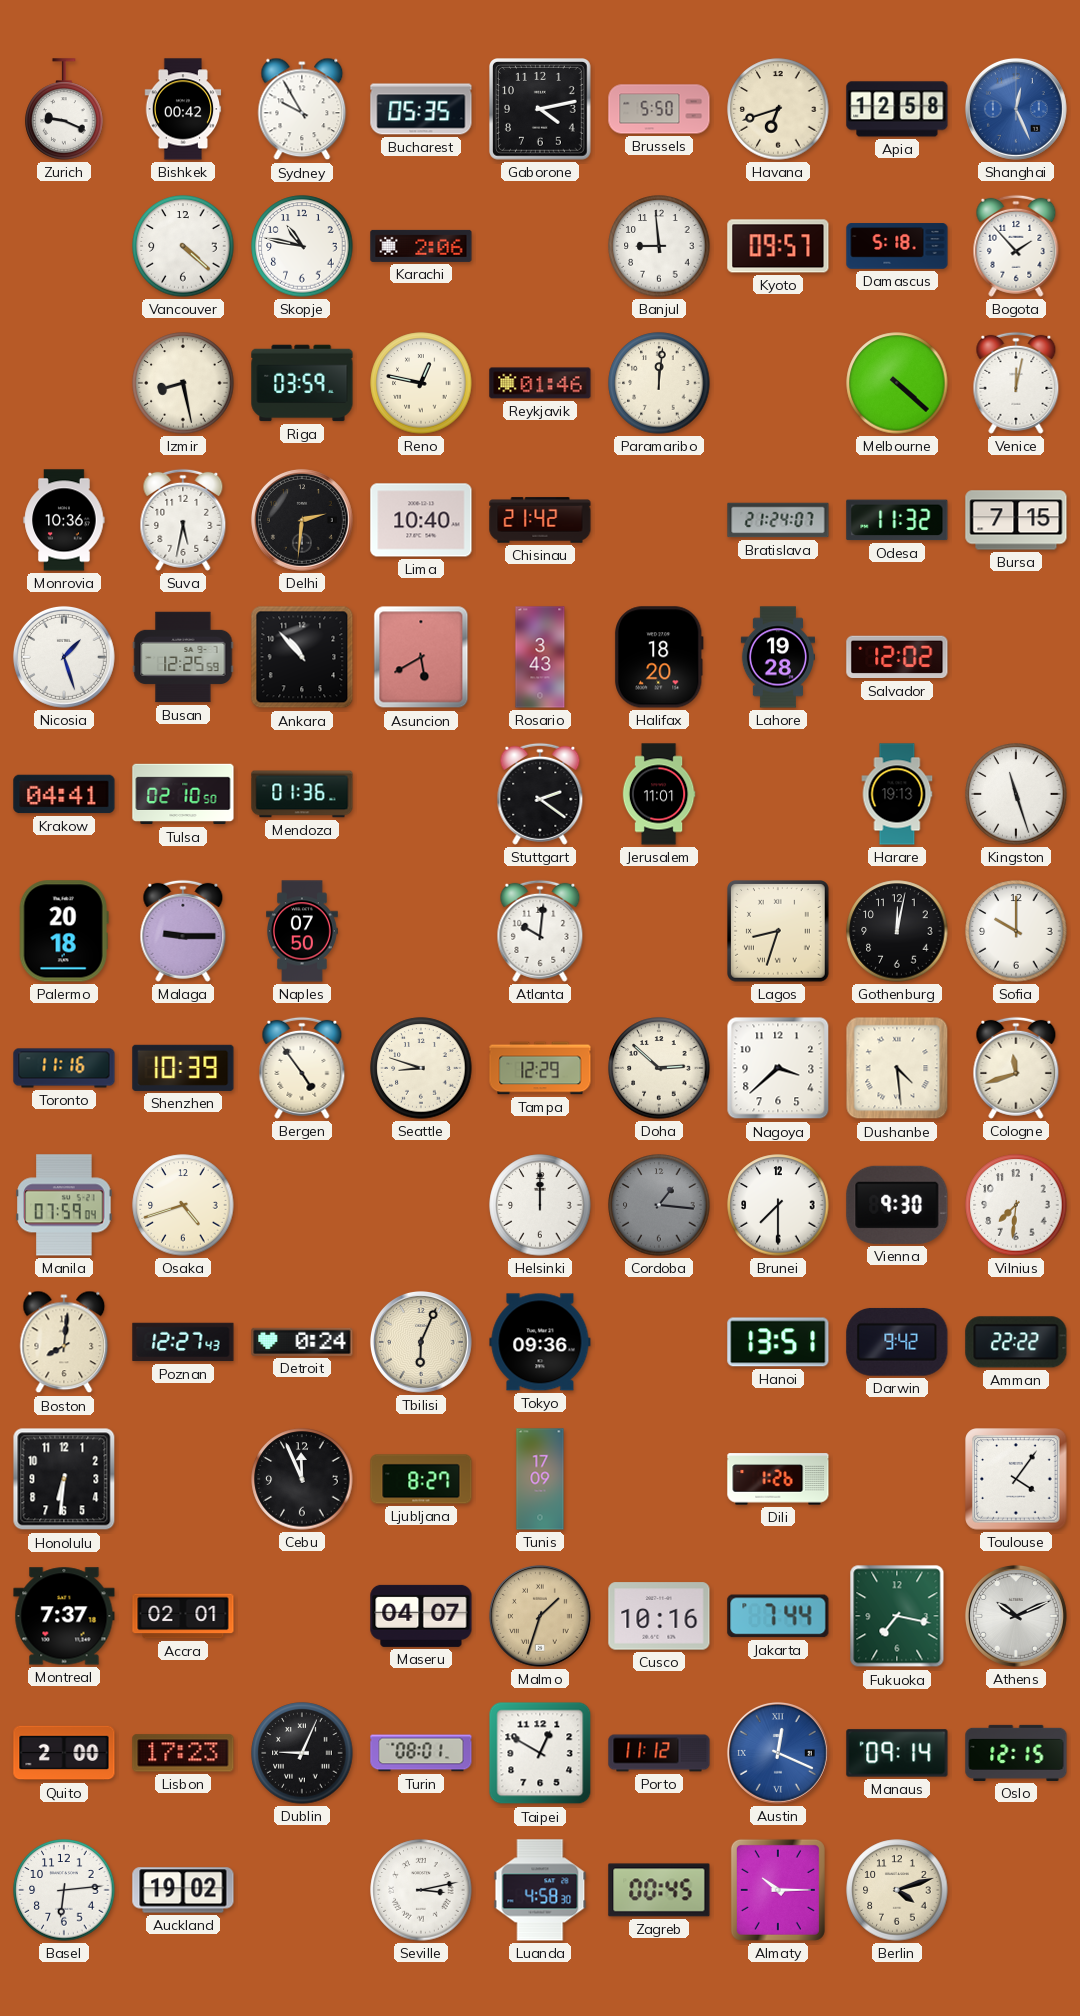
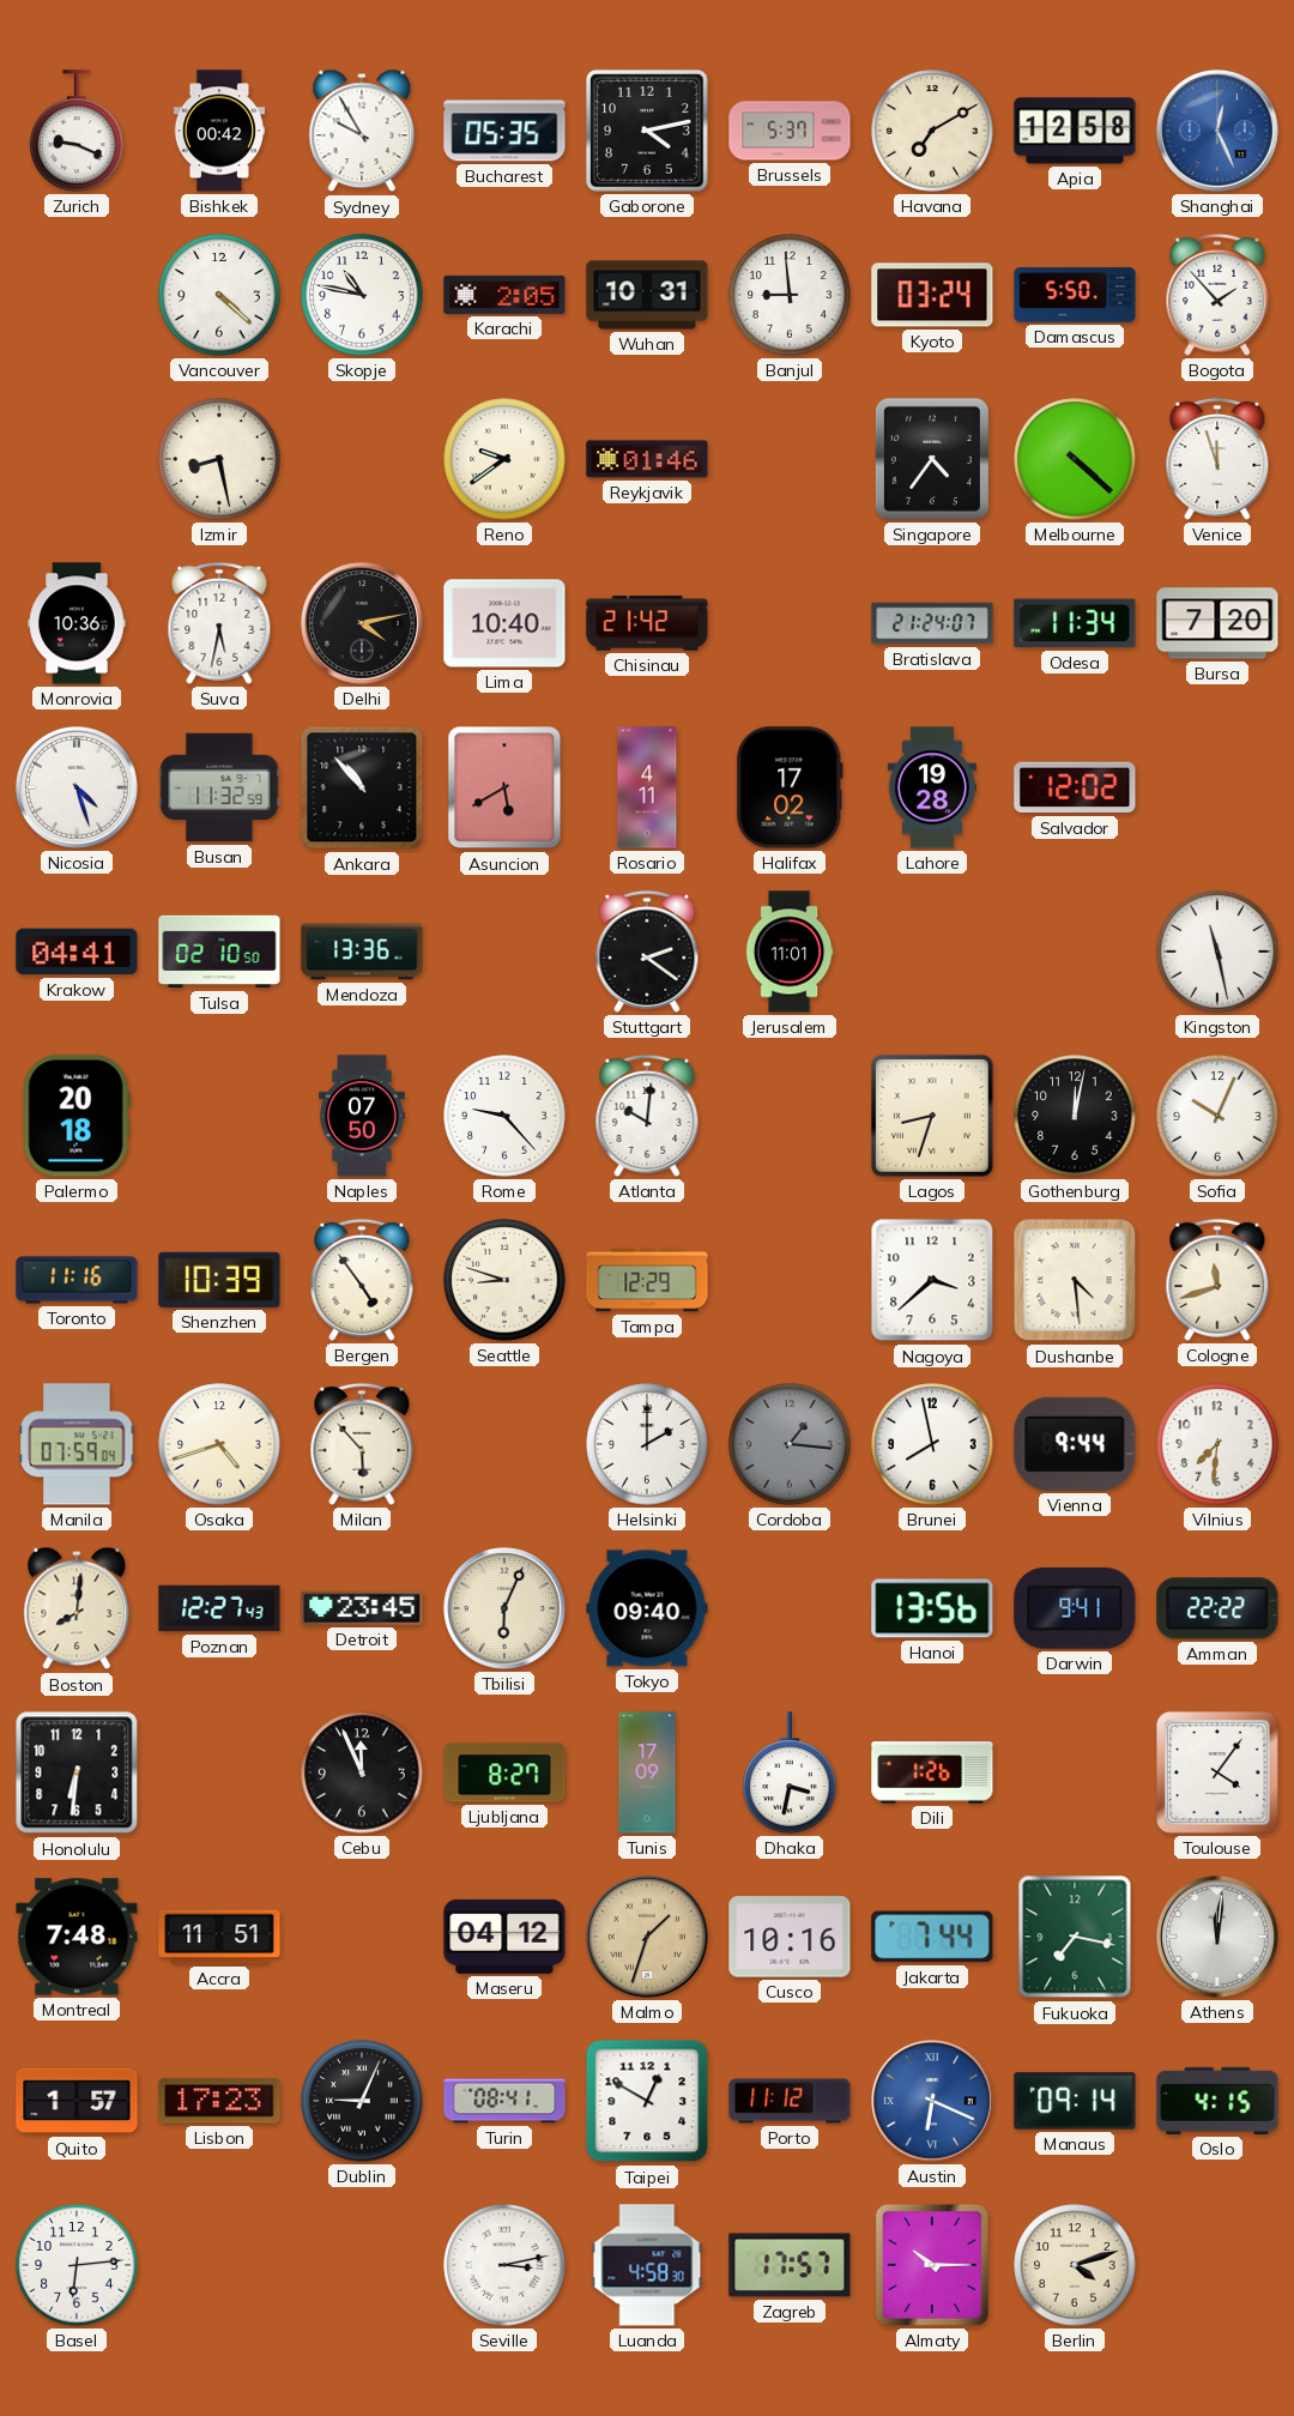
Brussels: 5:50 -> 5:37 (790, 131)
Havana: 6:42 -> 7:10 (932, 131)
Karachi: 2:06 -> 2:05 (504, 295)
Wuhan: none -> 10:31 (647, 295)
Kyoto: 09:57 -> 03:24 (932, 295)
Damascus: 5:18 -> 5:50 (1075, 295)
Riga: 03:59 -> none (302, 383)
Reno: 12:47 -> 9:39 (504, 459)
Paramaribo: 12:01 -> none (659, 383)
Singapore: none -> 4:36 (932, 459)
Venice: 12:02 -> 11:57 (1217, 459)
Delhi: 2:31 -> 4:13 (362, 623)
Odesa: 11:32 -> 11:34 (1075, 623)
Bursa: 7:15 -> 7:20 (1217, 623)
Nicosia: 1:27 -> 4:27 (77, 787)
Busan: 12:25 -> 11:32 (219, 787)
Rosario: 3:43 -> 4:11 (647, 787)
Halifax: 18:20 -> 17:02 (790, 787)
Mendoza: 01:36 -> 13:36 (362, 952)
Harare: 19:13 -> none (897, 794)
Kingston: 11:27 -> 11:28 (1217, 952)
Malaga: 9:15 -> none (183, 931)
Rome: none -> 9:23 (504, 1116)
Sofia: 10:00 -> 10:04 (1217, 1116)
Doha: 2:52 -> none (659, 1068)
Milan: none -> 5:53 (362, 1444)
Helsinki: 12:00 -> 2:00 (647, 1444)
Brunei: 7:30 -> 7:58 (932, 1444)
Vienna: 9:30 -> 9:44 (1075, 1444)
Detroit: 0:24 -> 23:45 (362, 1608)
Tokyo: 09:36 -> 09:40 (647, 1608)
Hanoi: 13:51 -> 13:56 (932, 1608)
Darwin: 9:42 -> 9:41 (1075, 1608)
Dhaka: none -> 3:32 (790, 1772)
Montreal: 7:37 -> 7:48 (77, 1937)
Accra: 02:01 -> 11:51 (219, 1937)
Maseru: 04:07 -> 04:12 (504, 1937)
Athens: 10:11 -> 12:01 (1217, 1937)
Quito: 2:00 -> 1:57 (77, 2101)
Turin: 08:01 -> 08:41 (504, 2101)
Austin: 12:19 -> 6:19 (932, 2101)
Oslo: 12:15 -> 4:15 (1217, 2101)
Auckland: 19:02 -> none (183, 1890)
Zagreb: 00:45 -> 17:57 (790, 2265)
